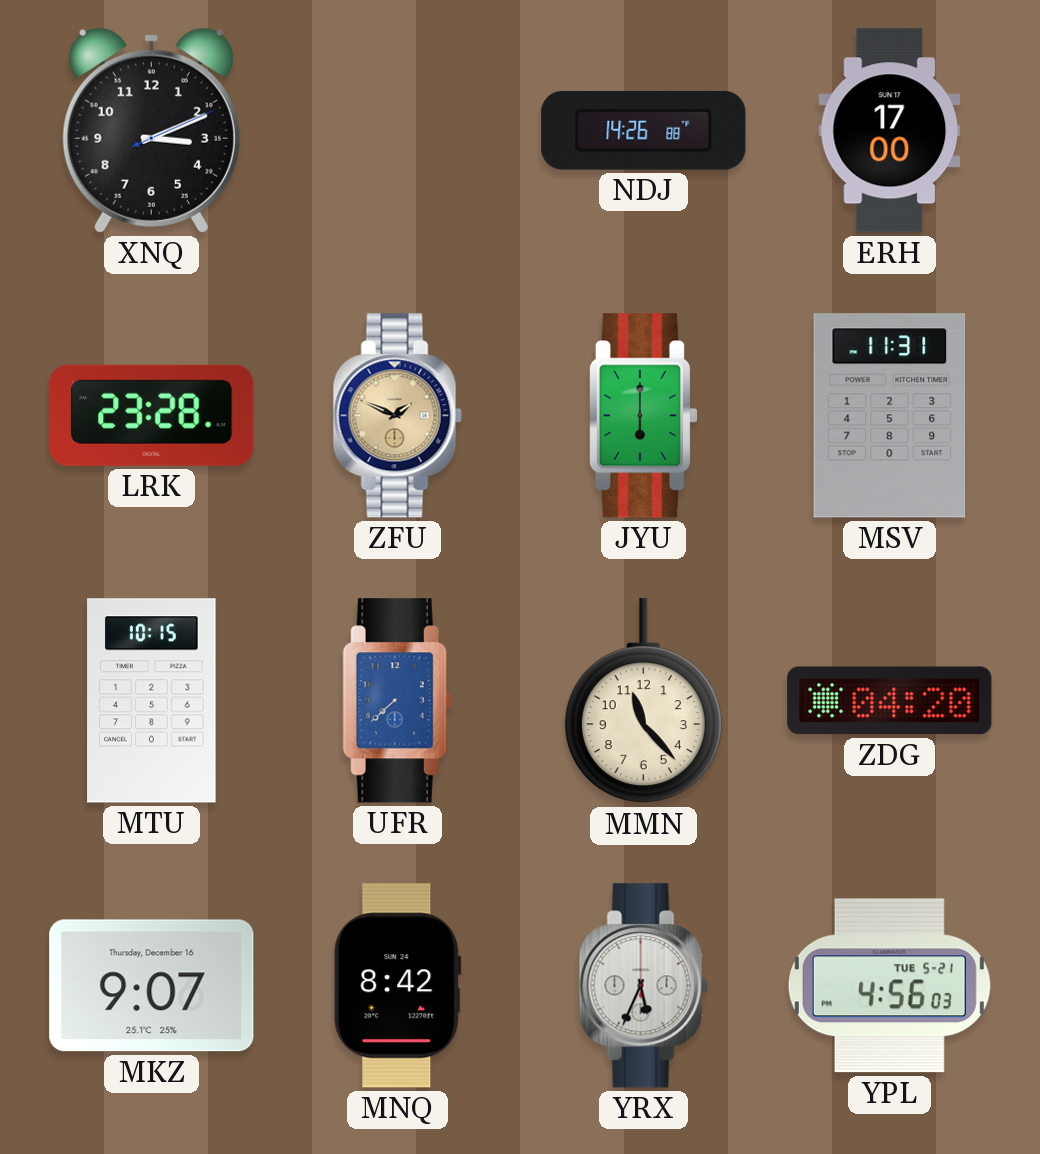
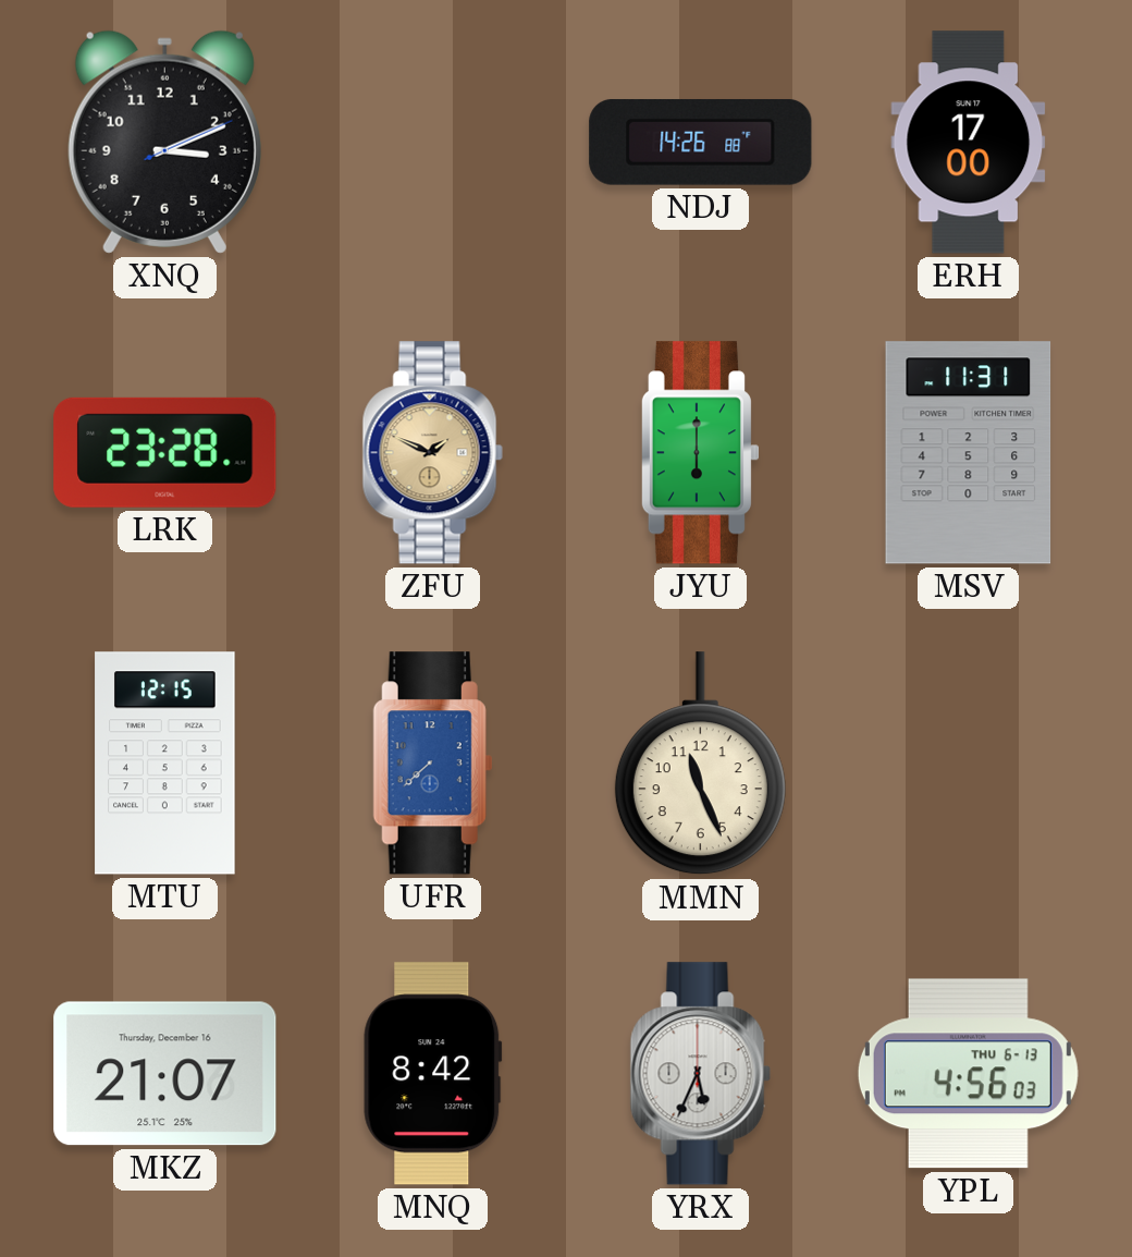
MTU: 10:15 -> 12:15 (165, 764)
MMN: 11:23 -> 11:26 (700, 764)
ZDG: 04:20 -> none (890, 701)
MKZ: 9:07 -> 21:07 (165, 1074)
YPL date: TUE 5-21 -> THU 6-13 (968, 1074)
